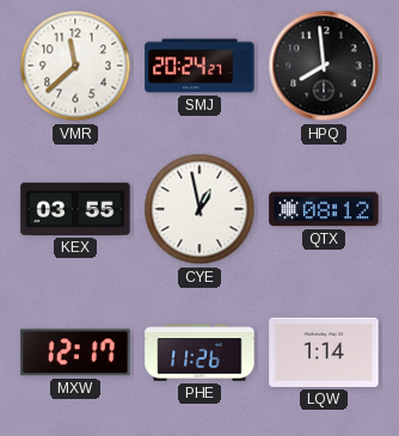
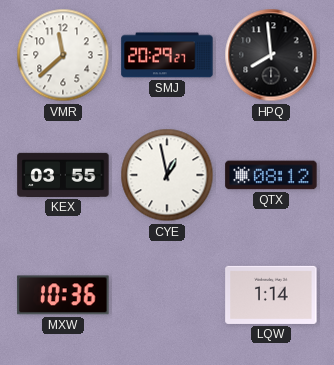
SMJ: 20:24 -> 20:29 (167, 55)
MXW: 12:17 -> 10:36 (63, 295)
PHE: 11:26 -> none (199, 352)
